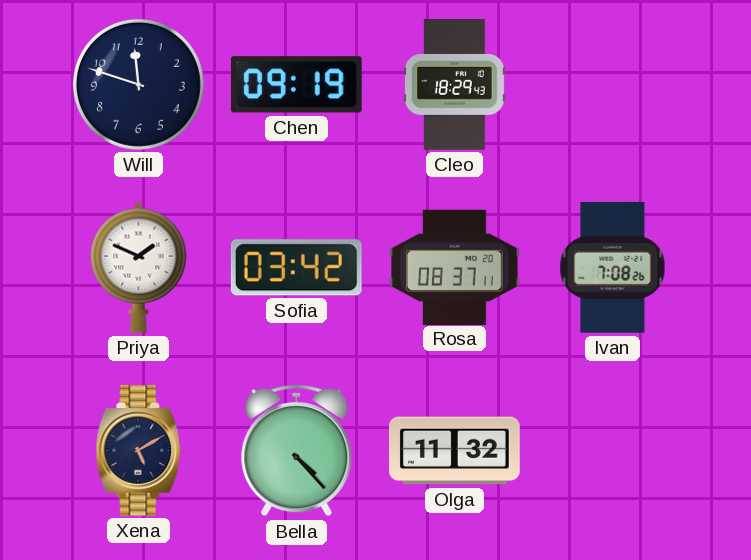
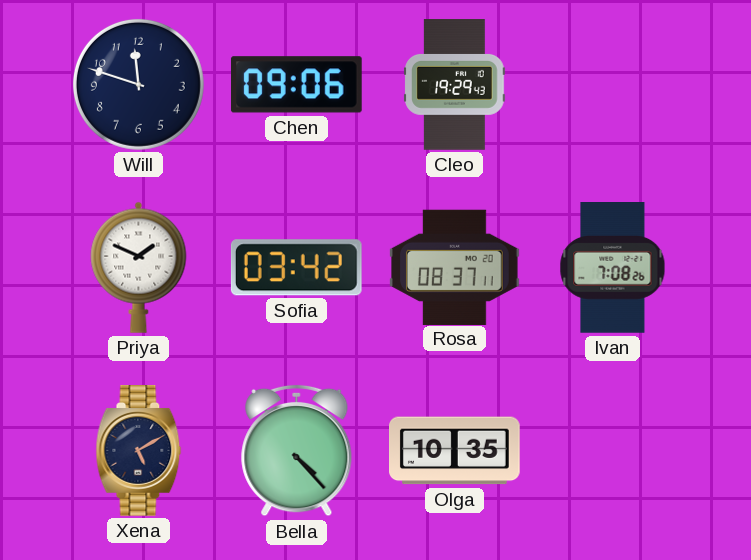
Chen: 09:19 -> 09:06 (296, 85)
Cleo: 18:29 -> 19:29 (455, 85)
Olga: 11:32 -> 10:35 (455, 451)
